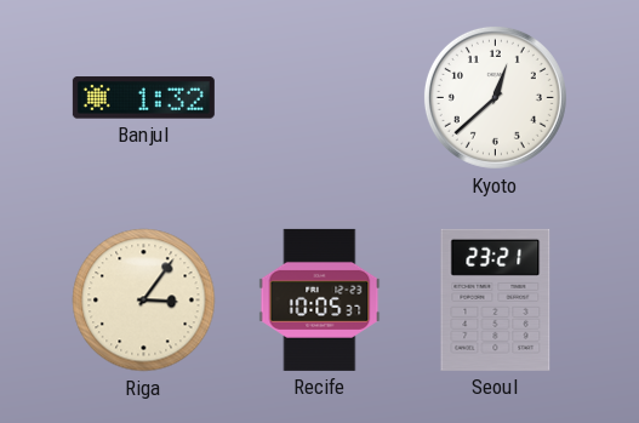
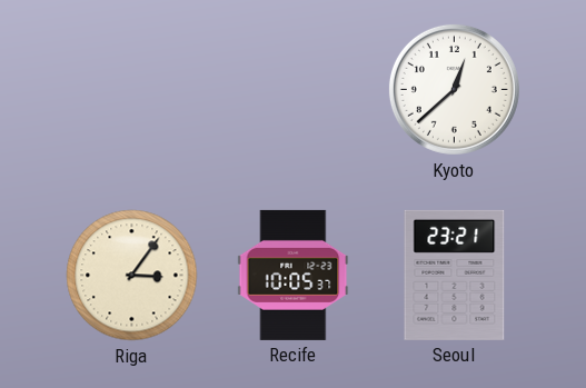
Banjul: 1:32 -> none (143, 98)
